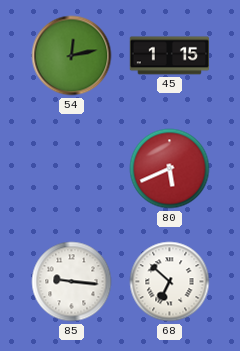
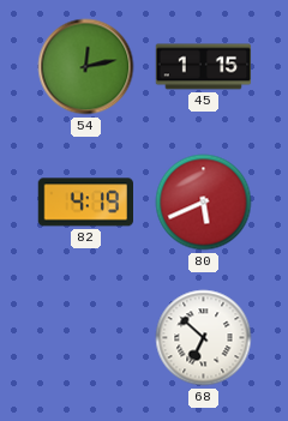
82: none -> 4:19 (85, 203)
85: 9:16 -> none (72, 282)
